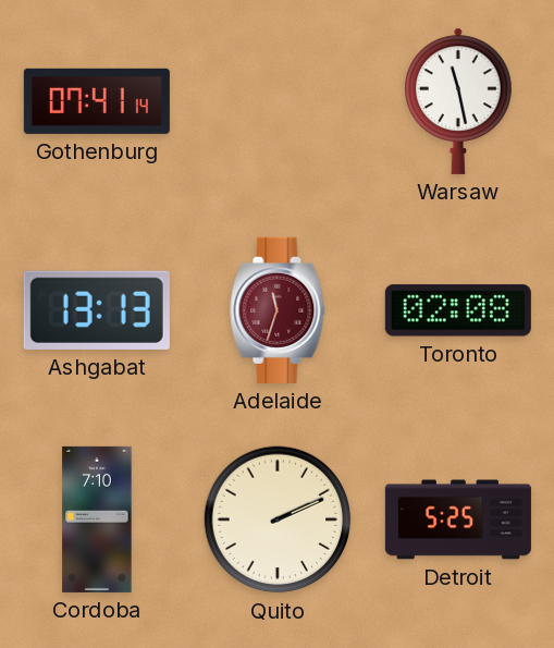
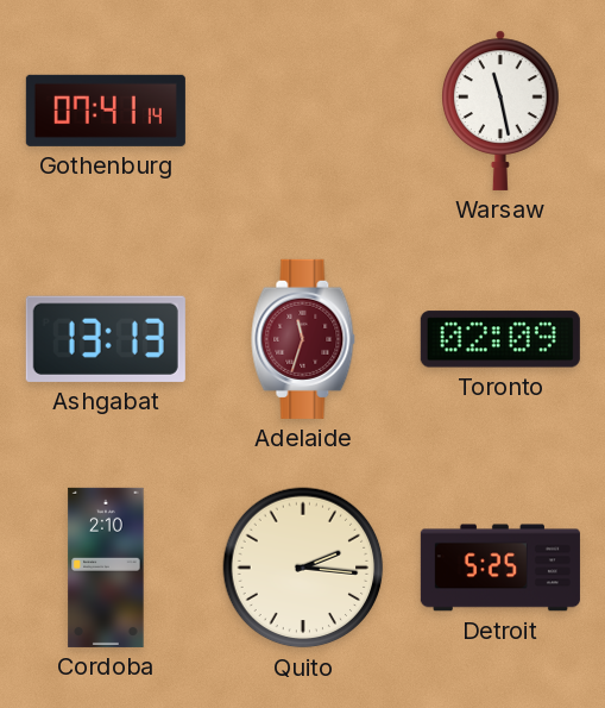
Toronto: 02:08 -> 02:09 (500, 339)
Cordoba: 7:10 -> 2:10 (106, 568)
Quito: 2:11 -> 2:16 (303, 568)
